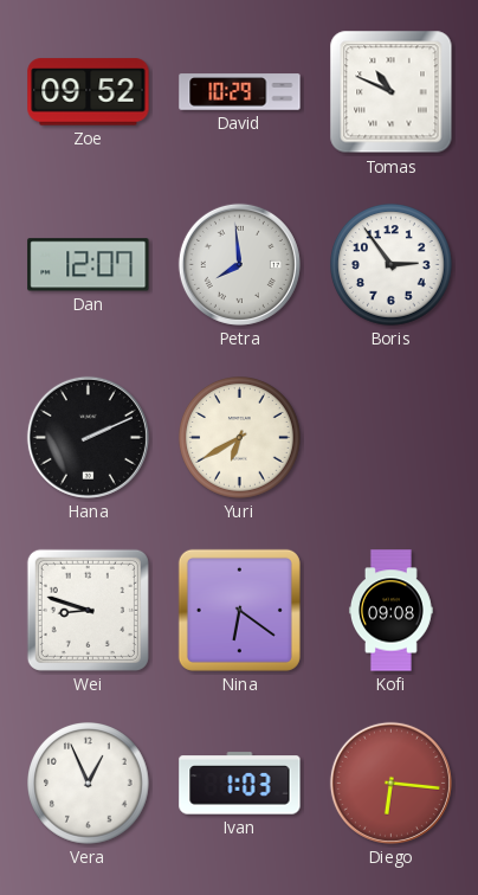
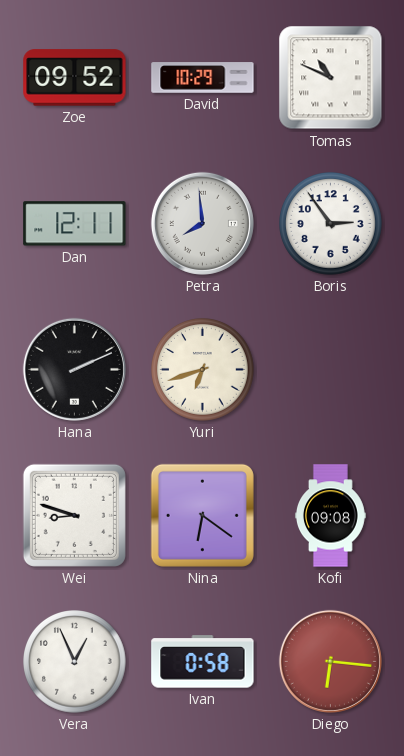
Dan: 12:07 -> 12:11 (75, 224)
Yuri: 6:40 -> 6:42 (203, 370)
Ivan: 1:03 -> 0:58 (203, 662)
